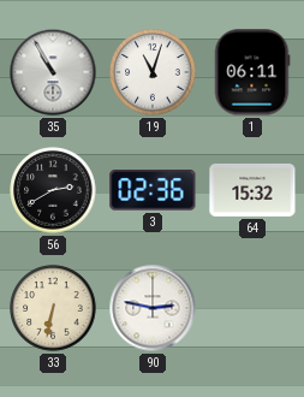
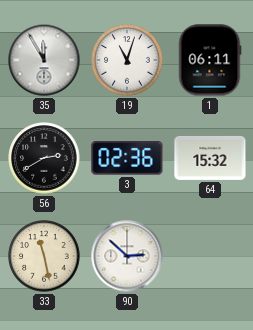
35: 10:55 -> 11:55 (44, 60)
33: 6:32 -> 11:28 (44, 256)
90: 2:47 -> 2:52 (127, 256)
